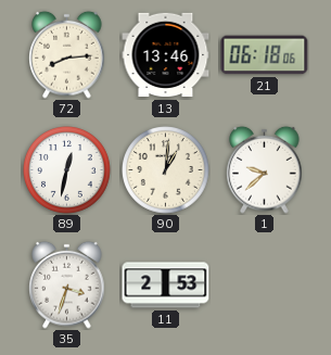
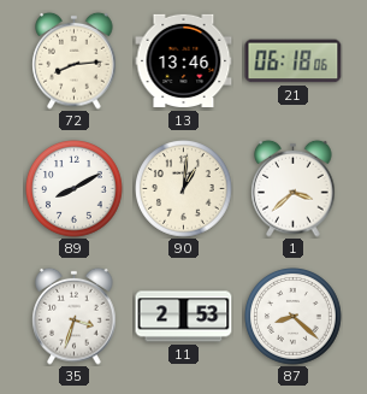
89: 12:32 -> 8:10 (75, 189)
1: 9:38 -> 3:38 (294, 188)
87: none -> 8:22 (294, 317)
